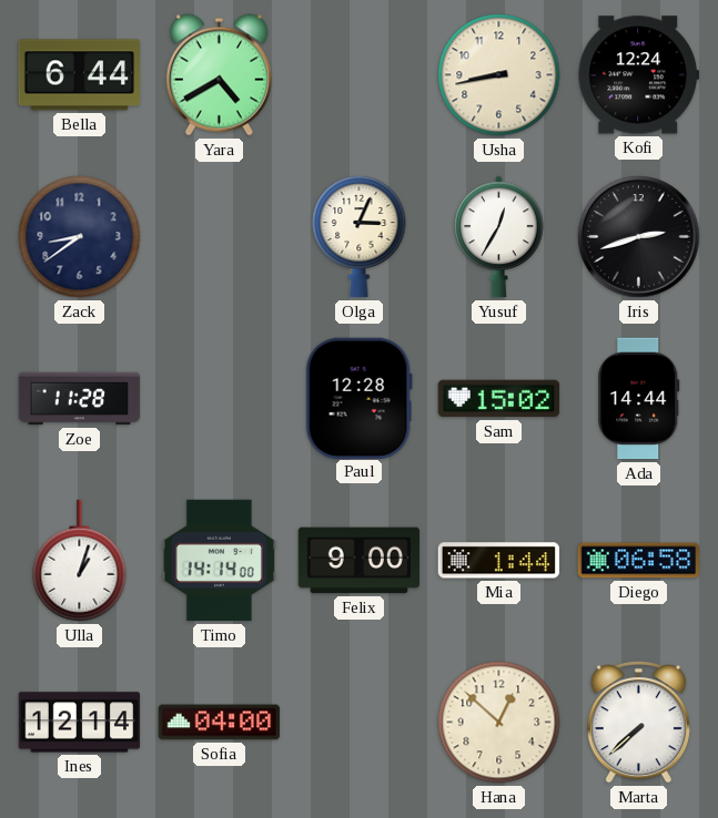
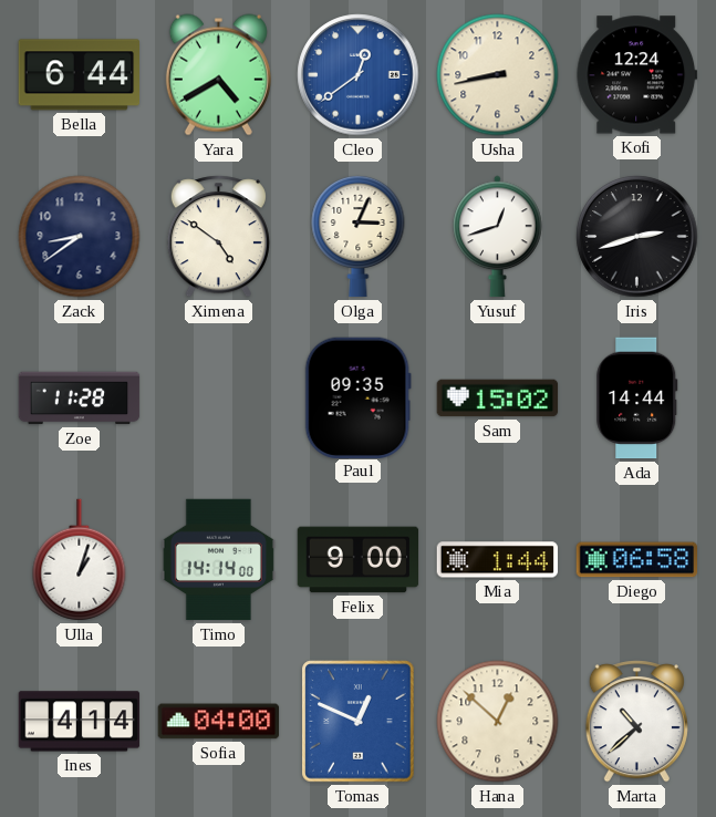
Cleo: none -> 12:39 (359, 75)
Ximena: none -> 4:51 (218, 237)
Yusuf: 12:35 -> 12:42 (498, 237)
Paul: 12:28 -> 09:35 (357, 397)
Ines: 12:14 -> 4:14 (80, 722)
Tomas: none -> 12:49 (359, 722)
Marta: 7:38 -> 10:38 (636, 722)
